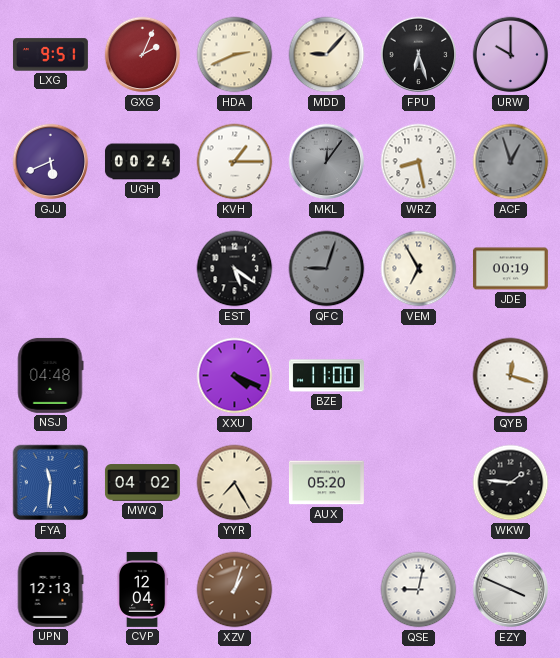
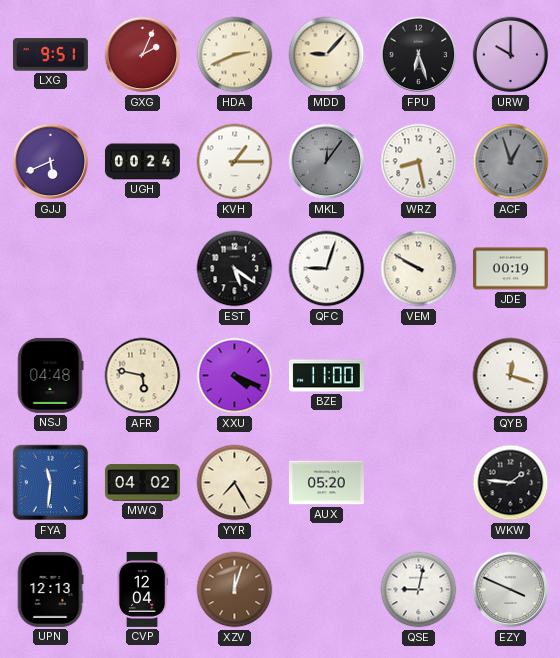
QFC dial: grey -> white (327, 269)
VEM: 6:55 -> 9:50 (419, 269)
AFR: none -> 5:47 (143, 376)
XZV: 1:03 -> 12:03 (235, 590)
